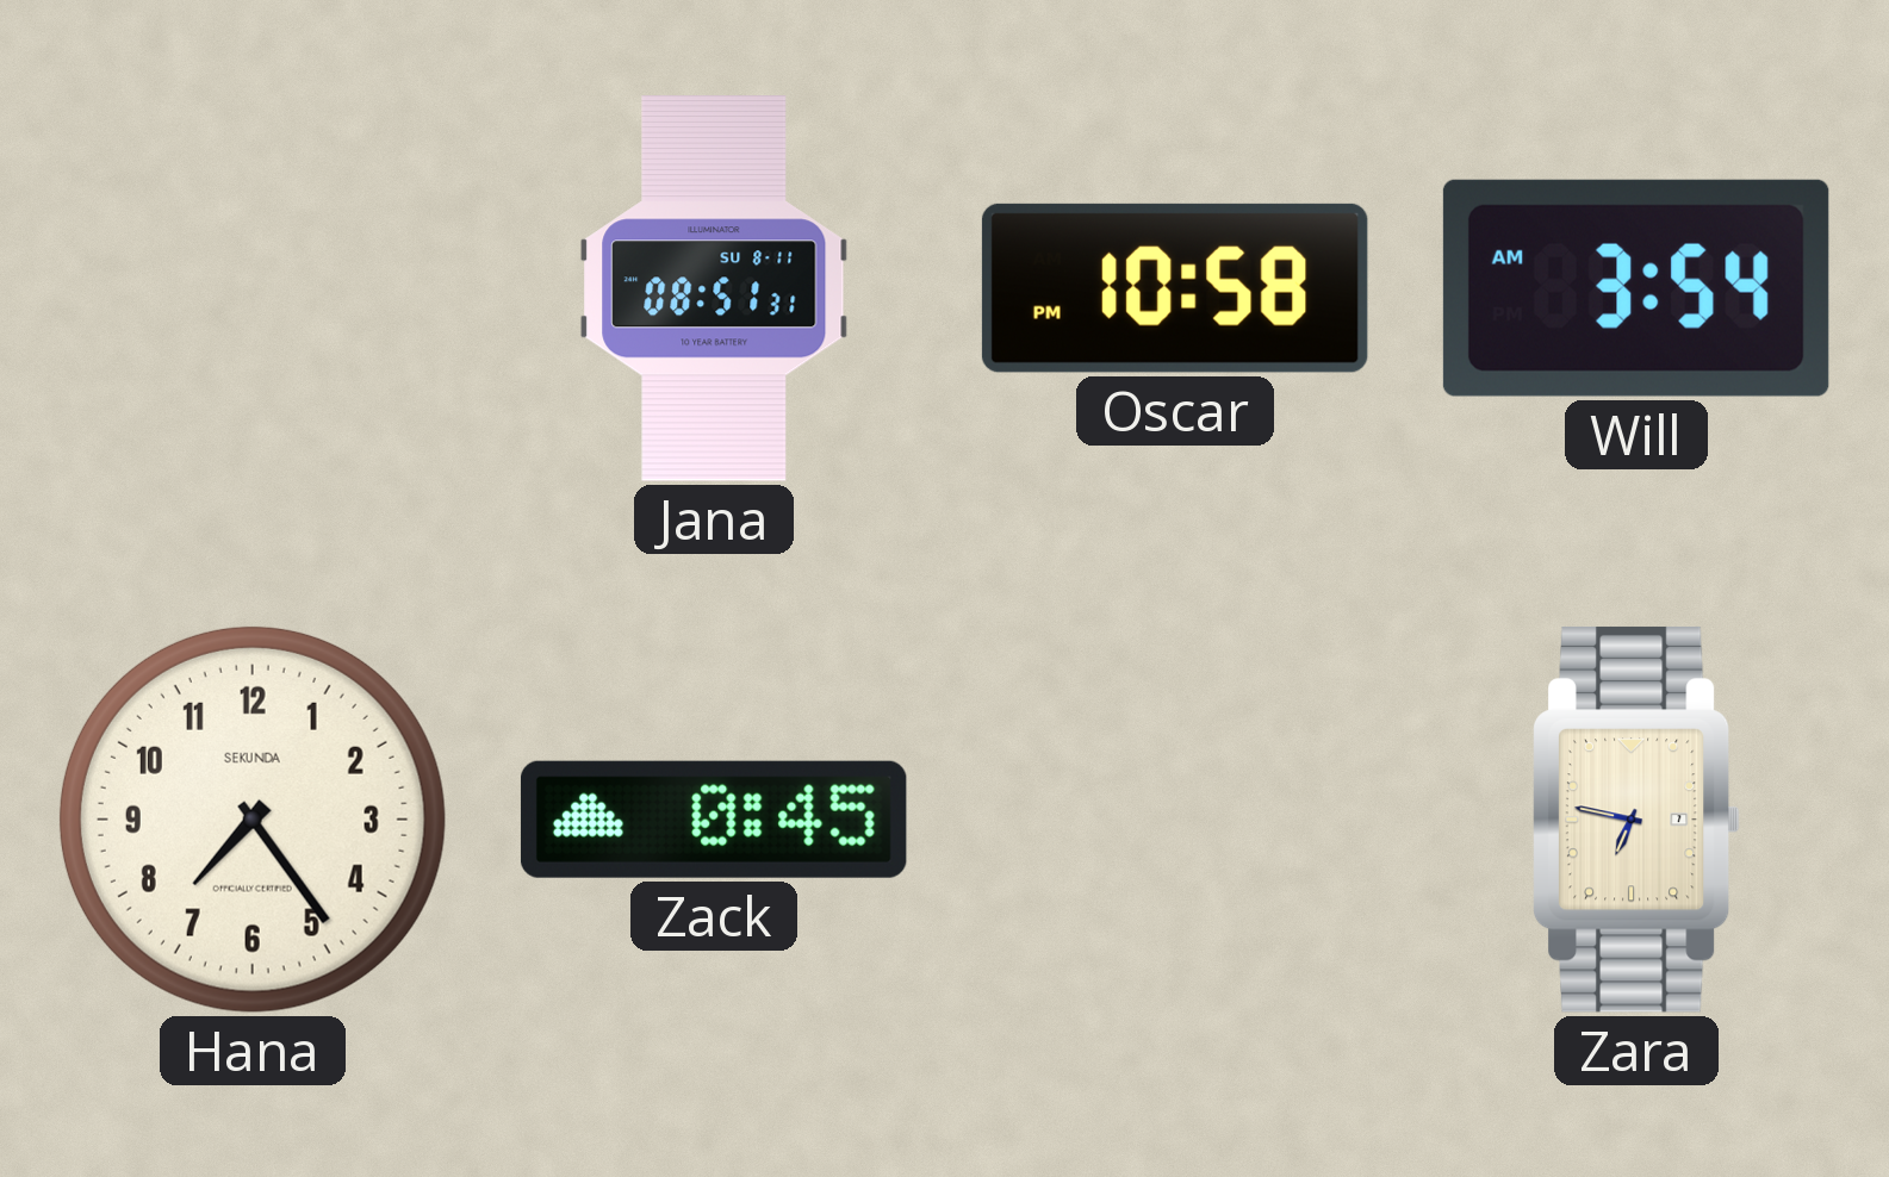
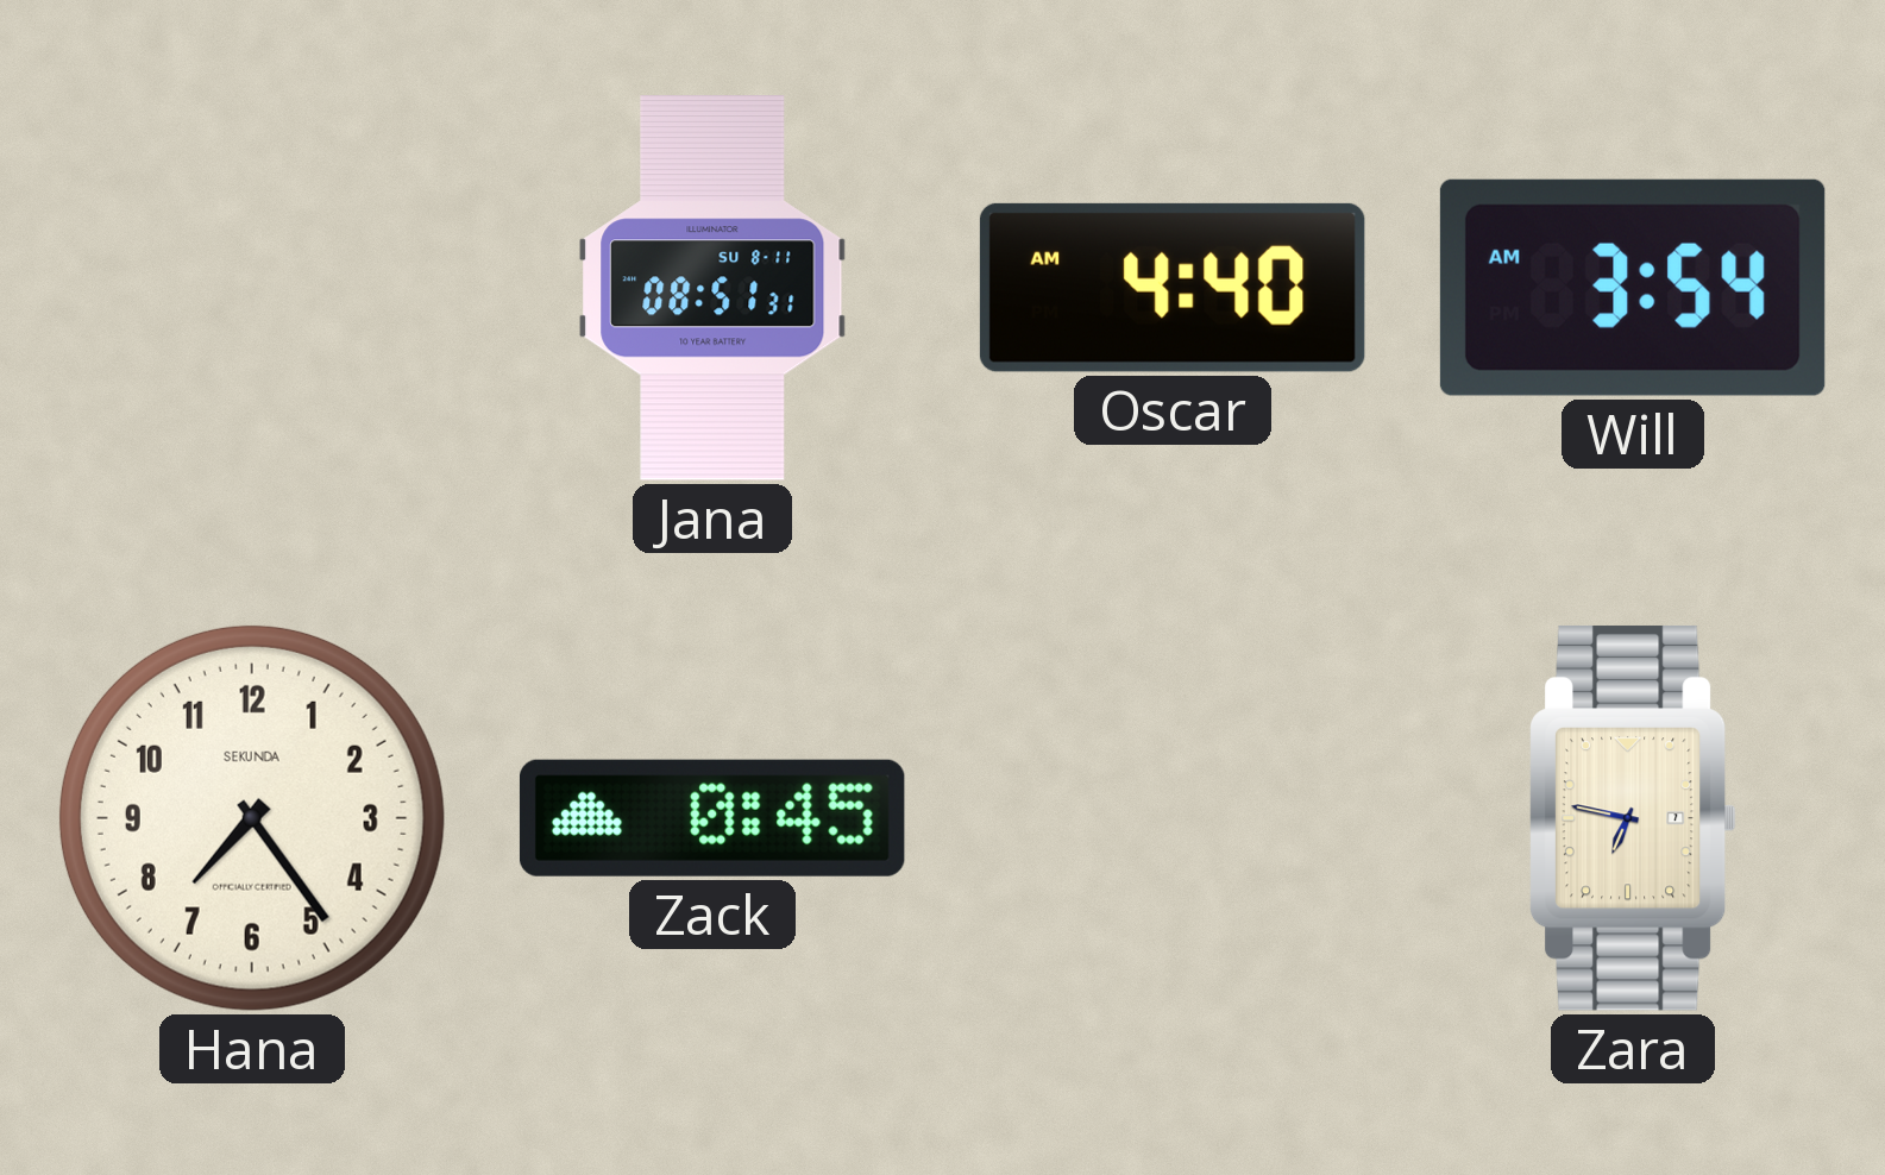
Oscar: 10:58 -> 4:40 (1173, 288)
